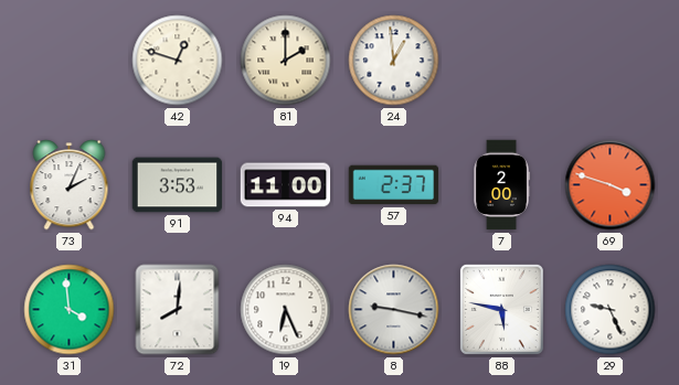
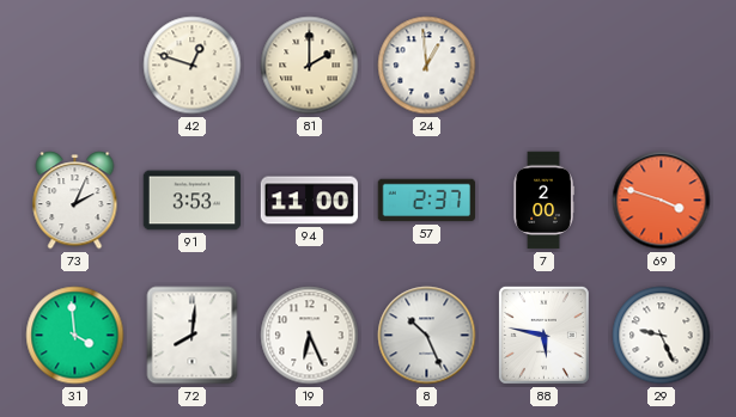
8: 9:17 -> 10:26 (427, 336)
